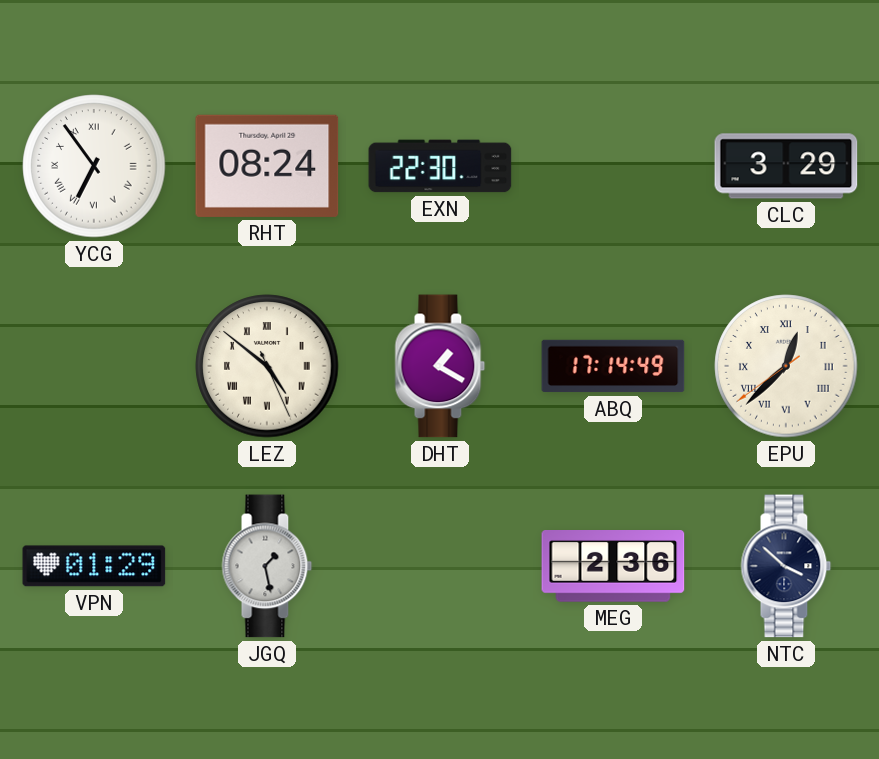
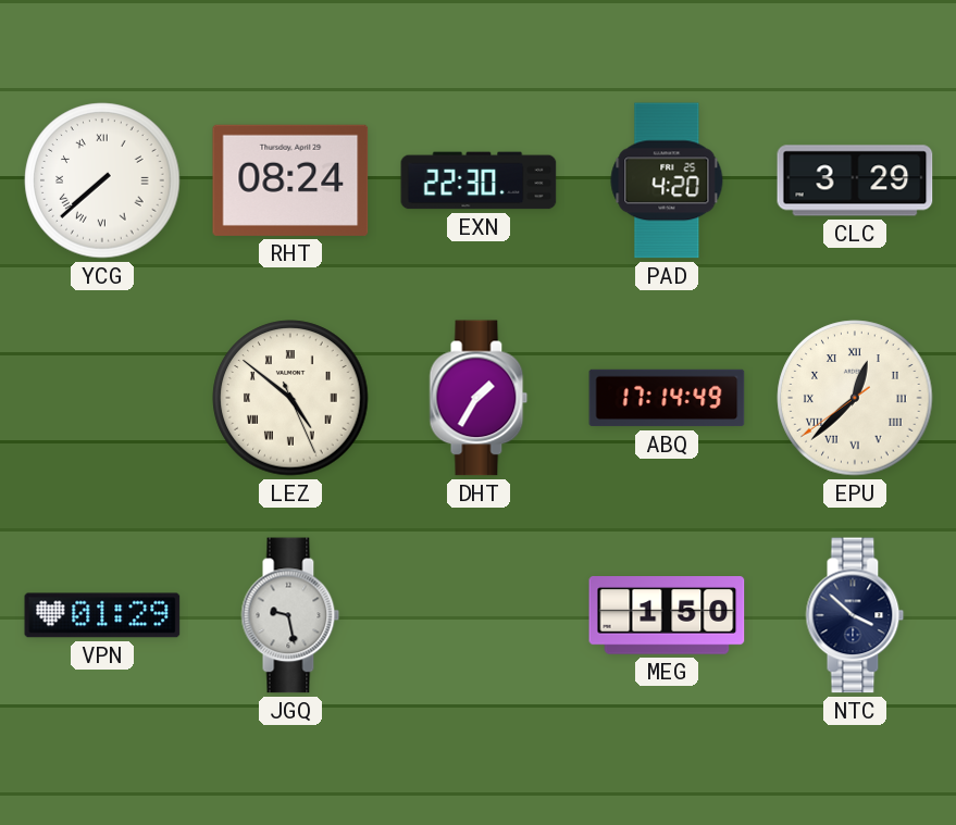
YCG: 6:54 -> 7:38 (102, 180)
PAD: none -> 4:20 (667, 180)
DHT: 1:20 -> 1:35 (479, 398)
JGQ: 1:28 -> 9:28 (290, 615)
MEG: 2:36 -> 1:50 (667, 616)
